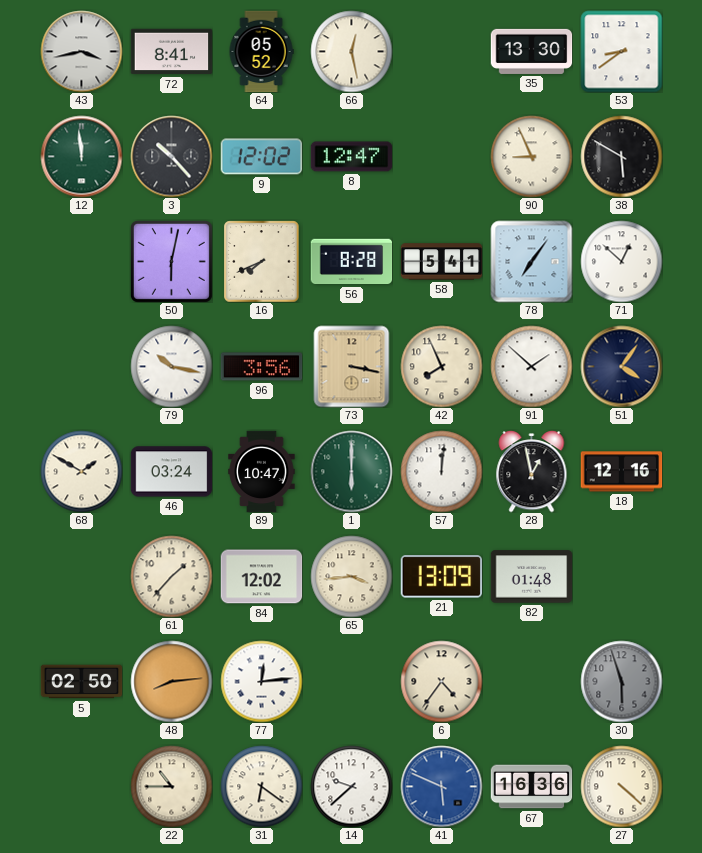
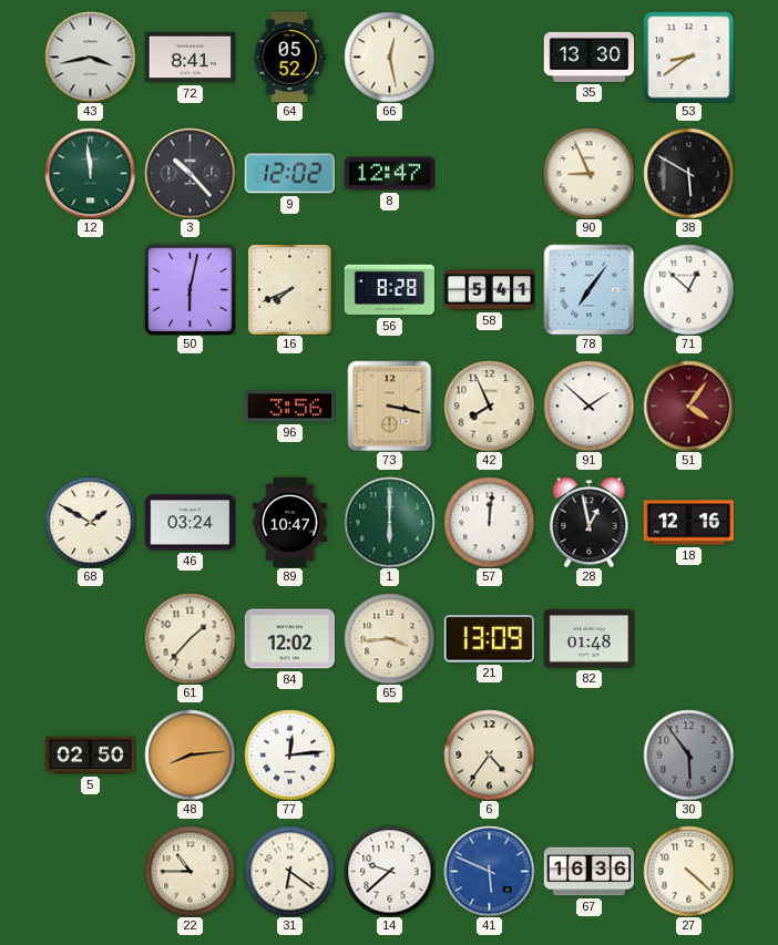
79: 10:17 -> none (171, 366)
51 dial: navy -> burgundy (688, 405)
30: 5:57 -> 5:54 (688, 754)
